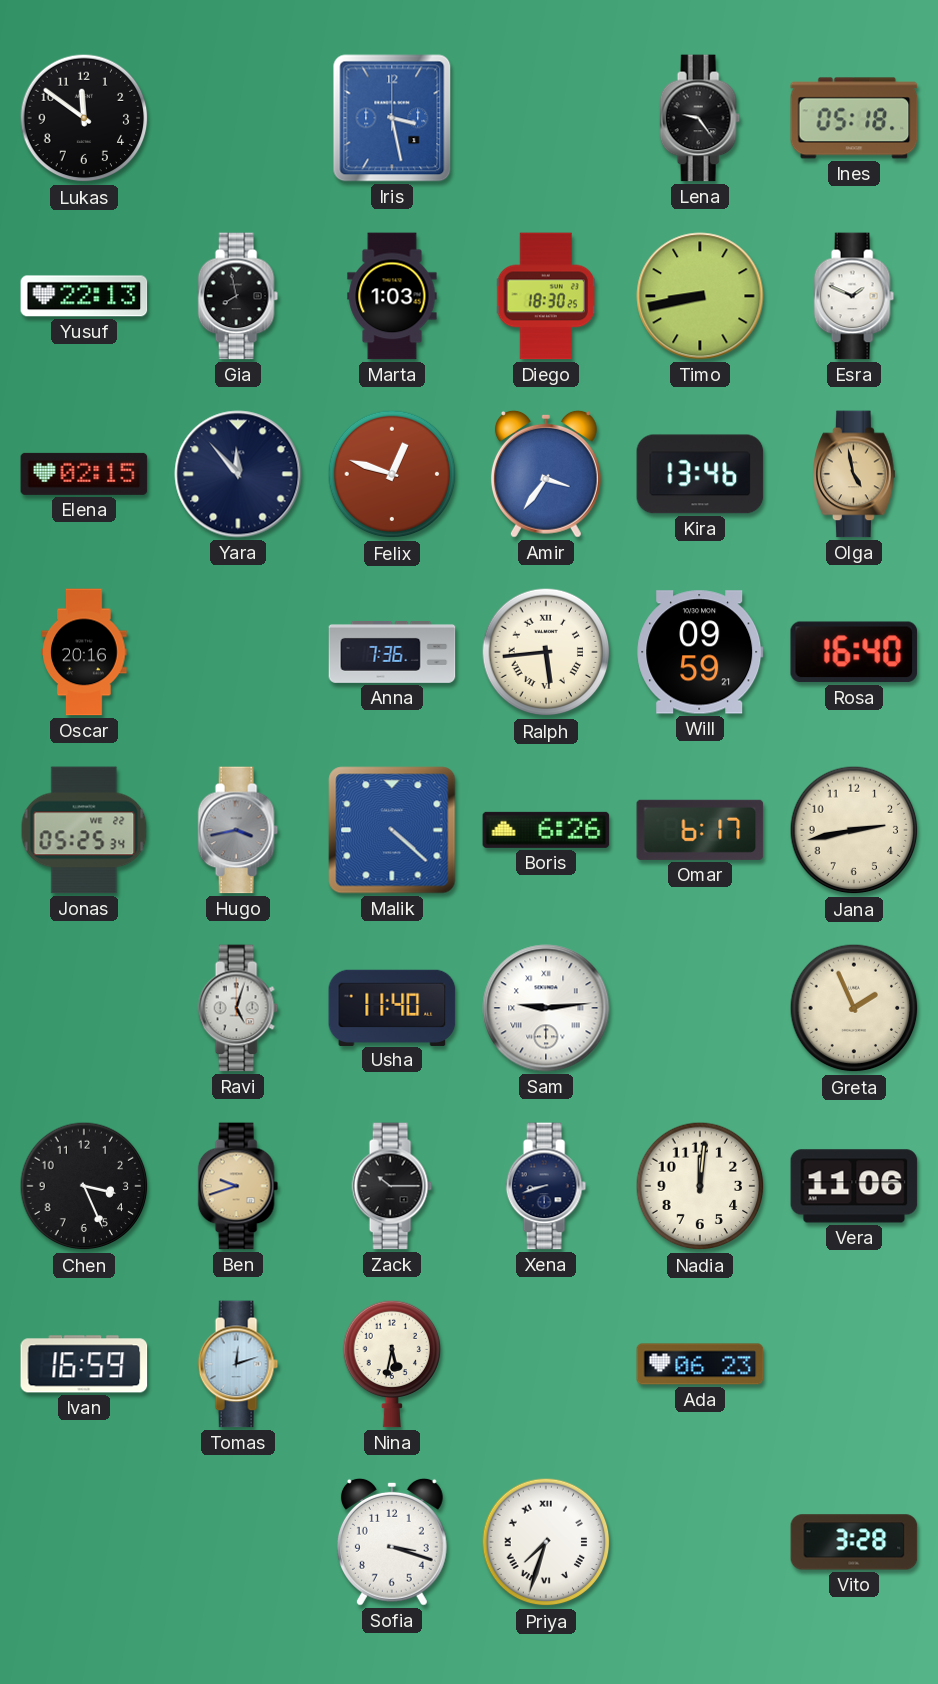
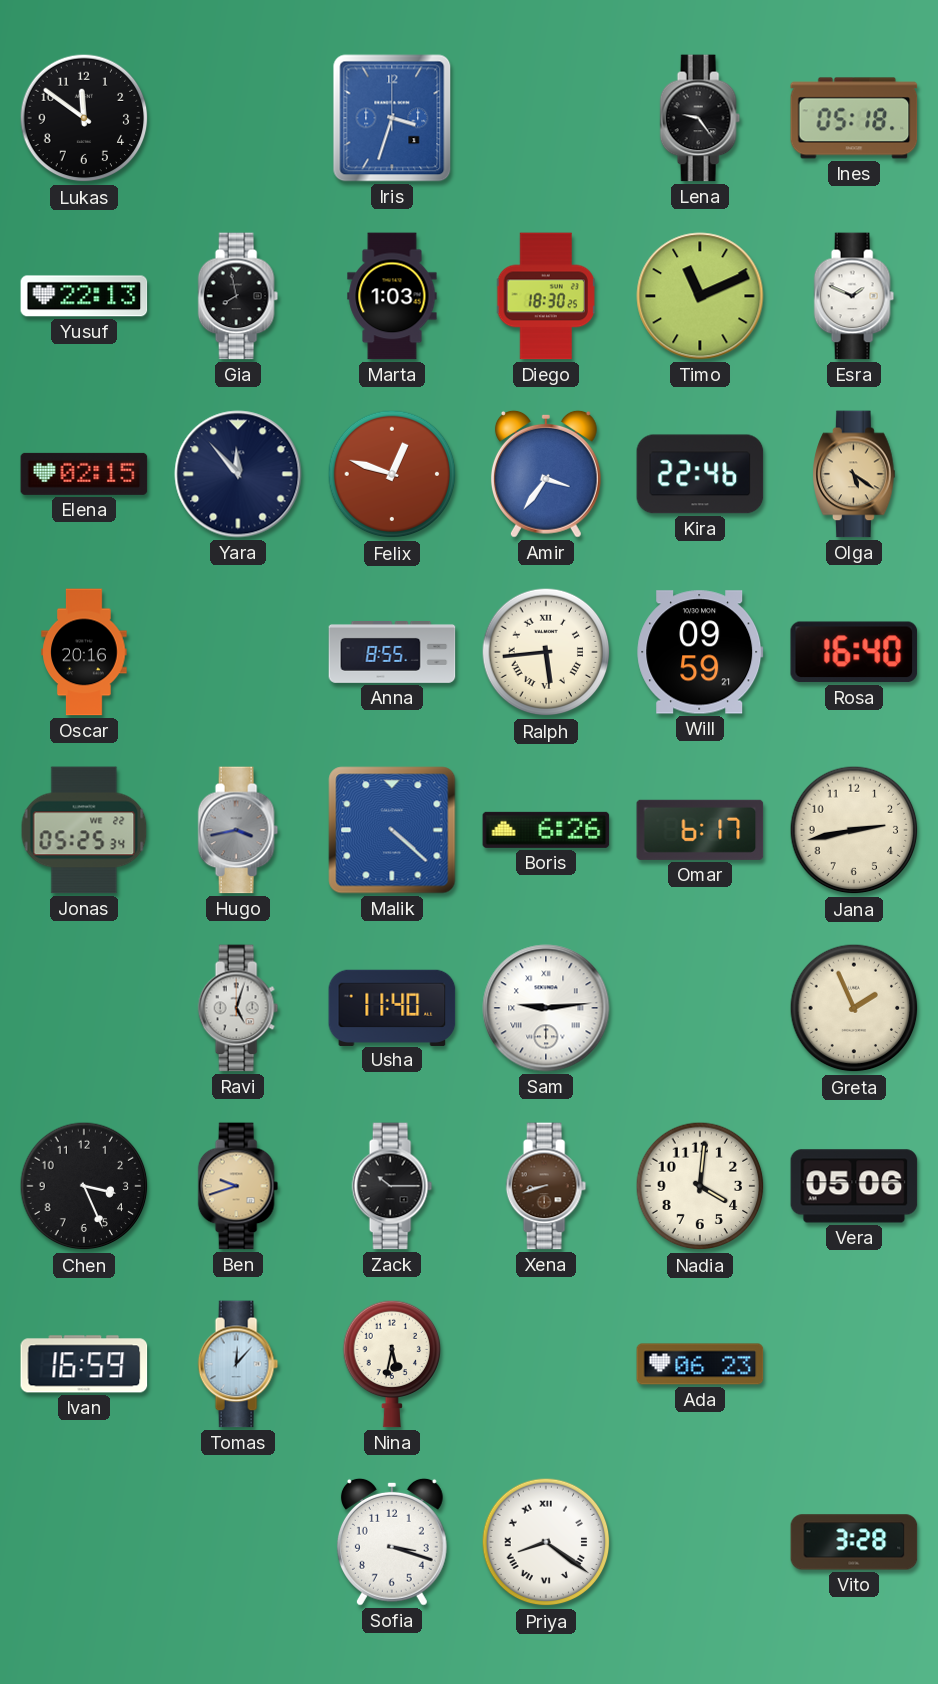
Iris: 3:28 -> 3:33 (392, 118)
Timo: 8:43 -> 11:11 (700, 296)
Kira: 13:46 -> 22:46 (700, 474)
Olga: 4:58 -> 5:21 (854, 474)
Anna: 7:36 -> 8:55 (392, 653)
Xena dial: navy -> brown (546, 1186)
Nadia: 12:01 -> 4:01 (700, 1186)
Vera: 11:06 -> 05:06 (854, 1186)
Tomas: 12:12 -> 12:07 (238, 1364)
Priya: 7:33 -> 8:21 (546, 1542)
